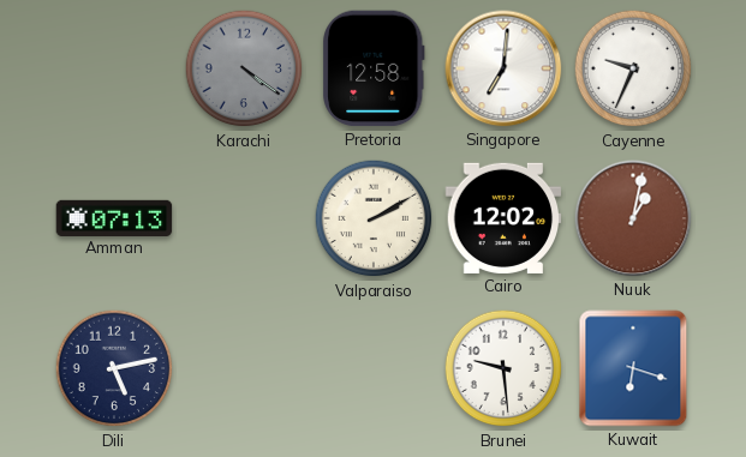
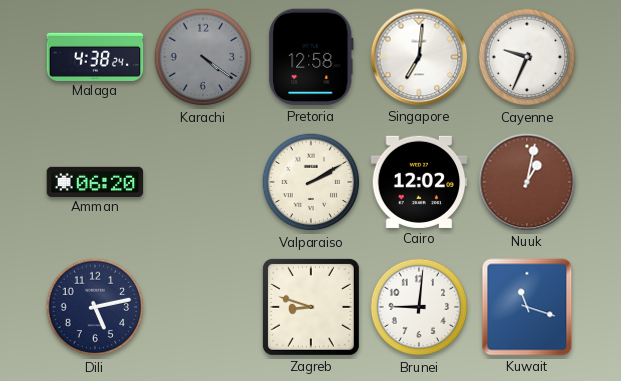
Malaga: none -> 4:38 (95, 56)
Amman: 07:13 -> 06:20 (95, 181)
Zagreb: none -> 8:48 (311, 307)
Brunei: 9:29 -> 9:01 (419, 307)
Kuwait: 6:18 -> 11:18 (527, 307)
